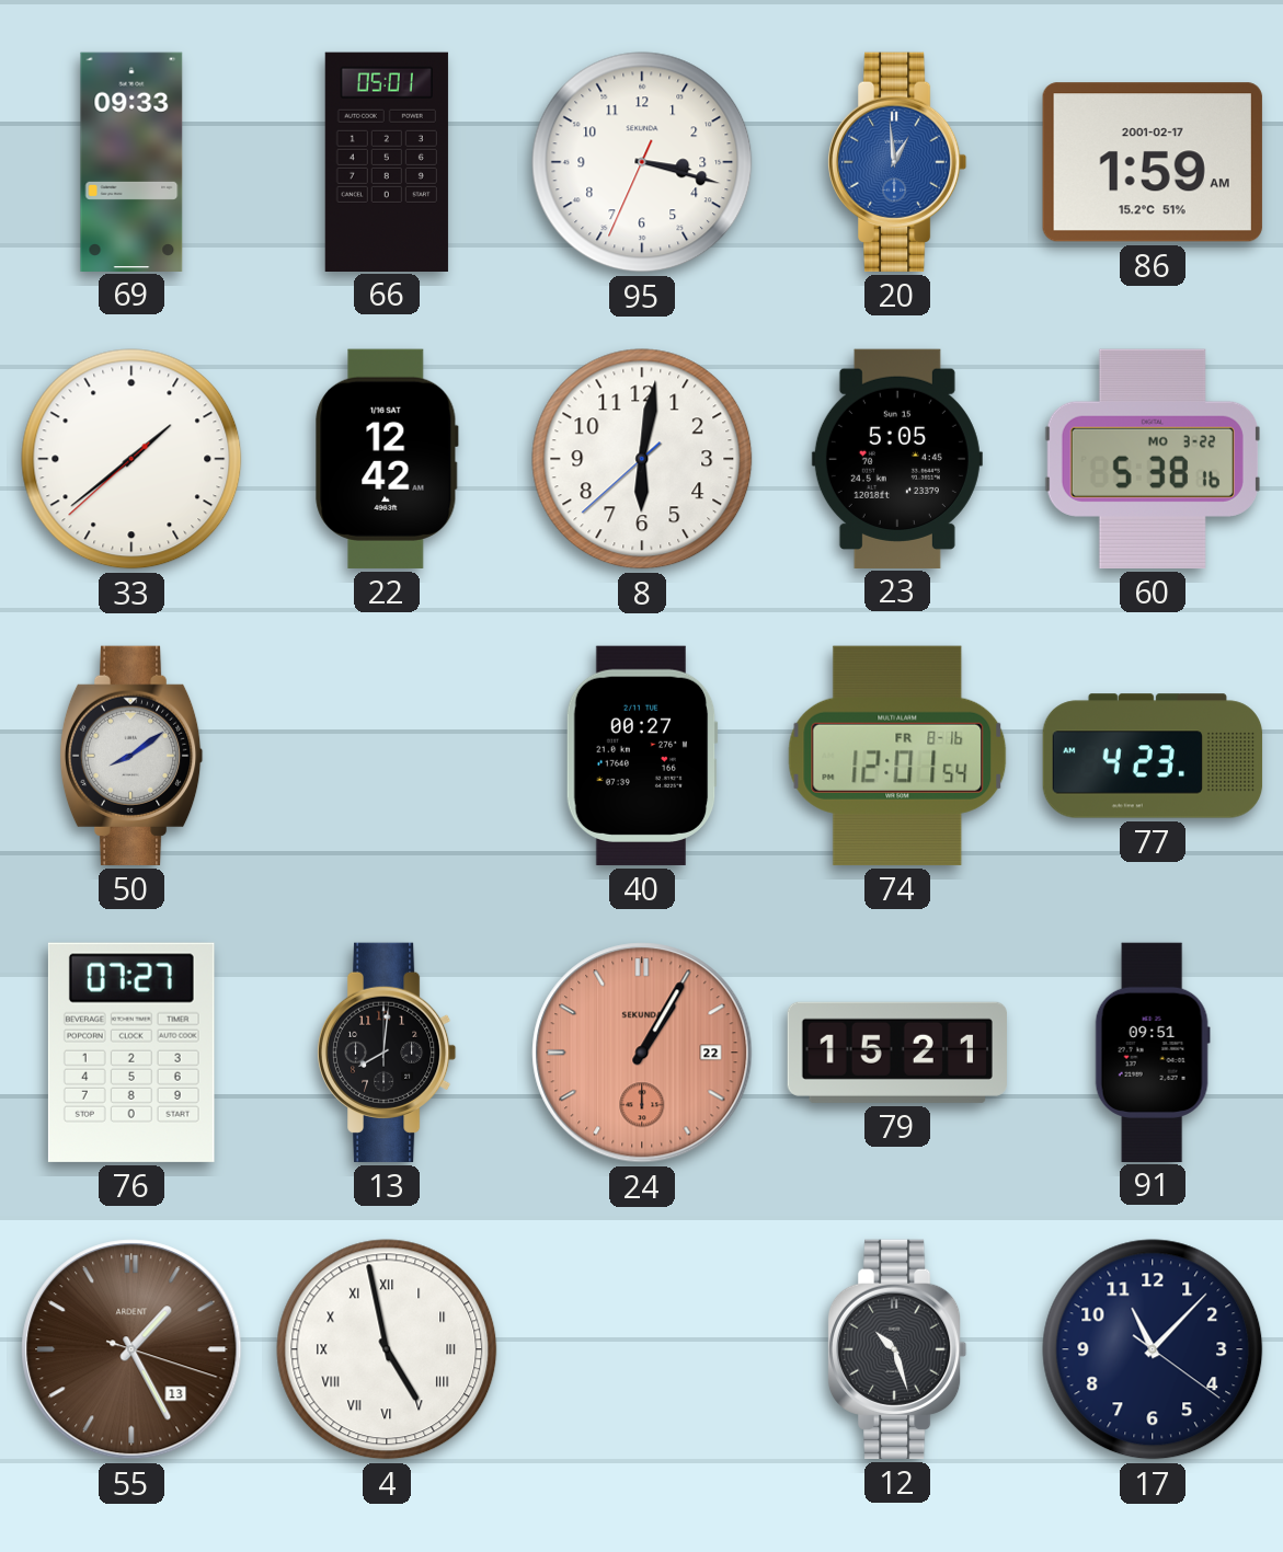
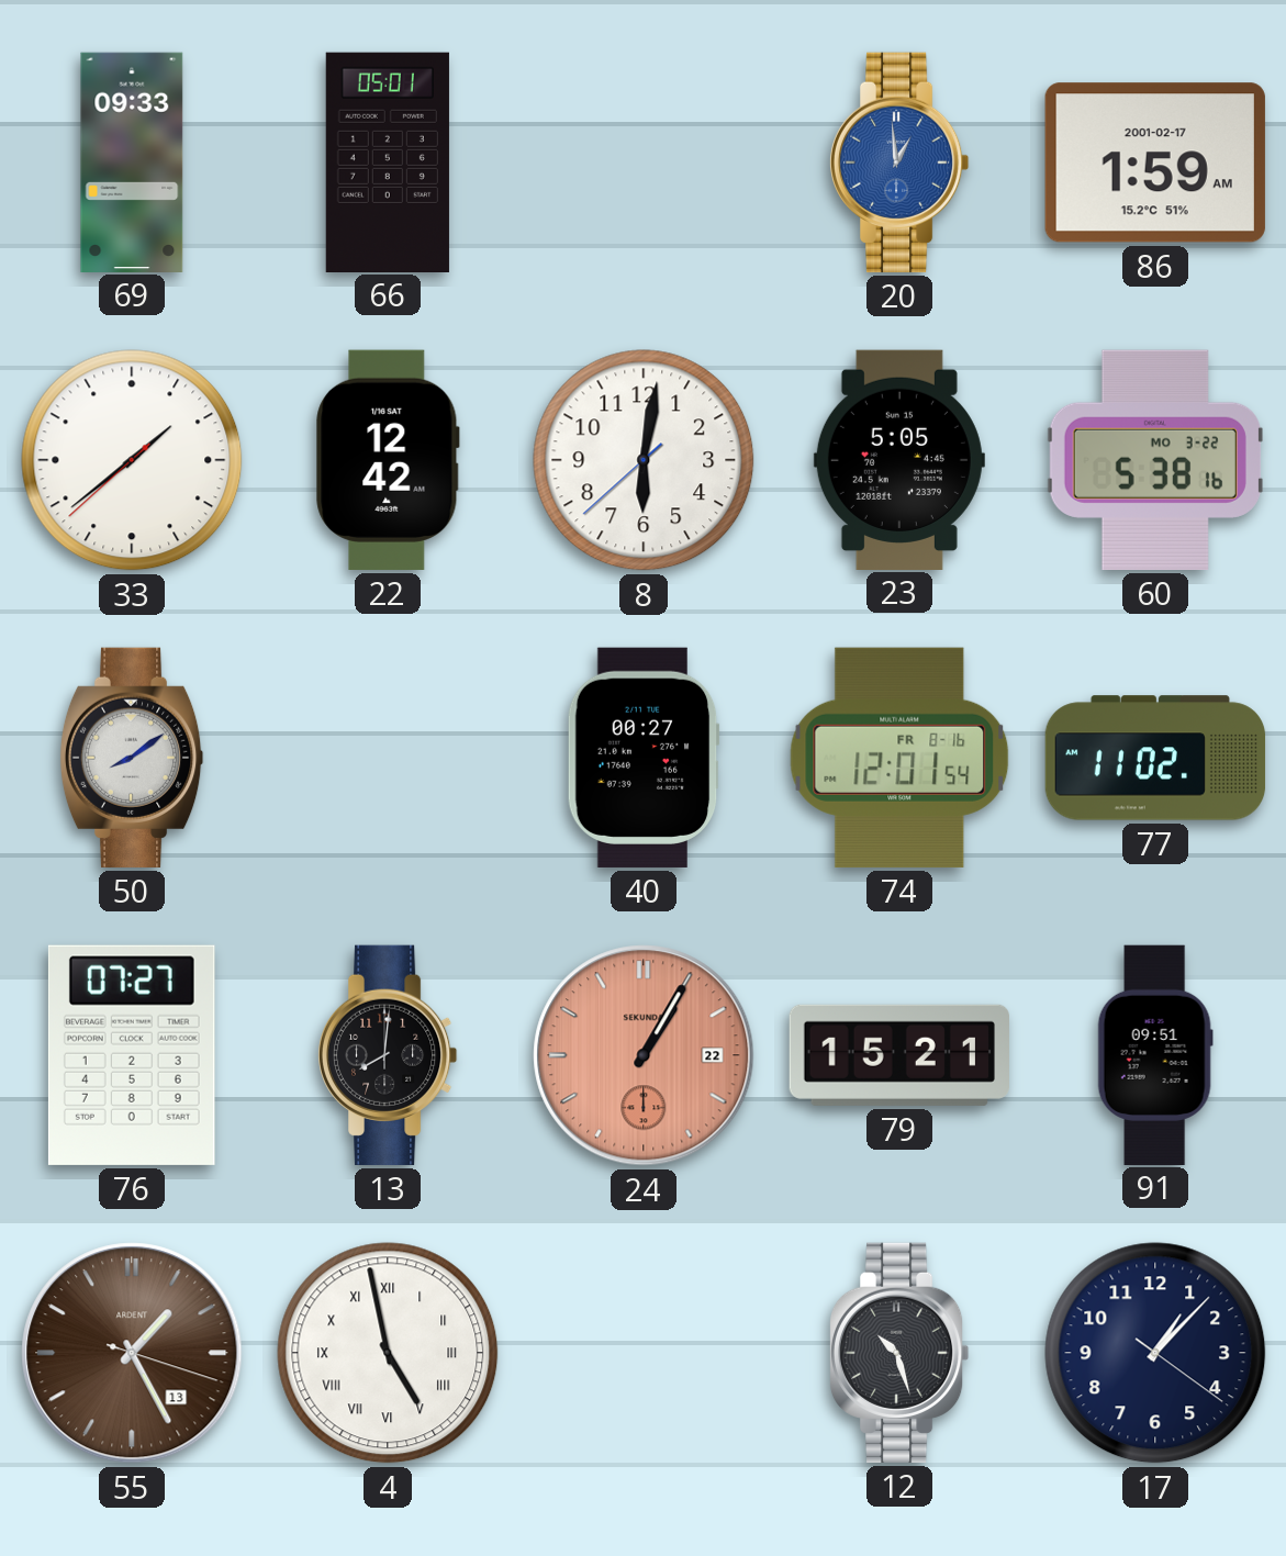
95: 3:17 -> none (642, 162)
77: 4:23 -> 11:02 (1155, 758)
17: 11:07 -> 1:07 (1155, 1353)
